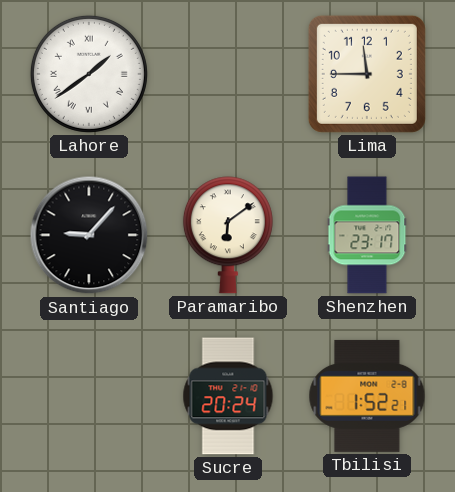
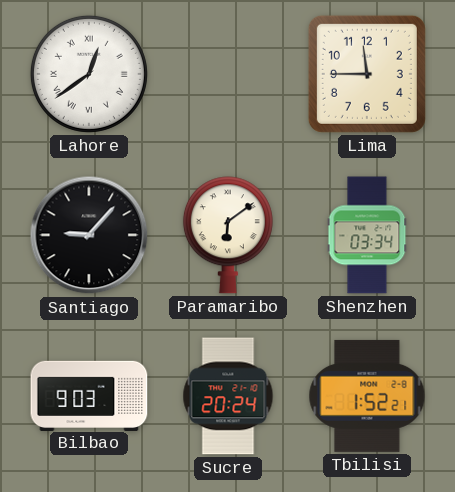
Lahore: 1:39 -> 12:39 (89, 74)
Shenzhen: 23:17 -> 03:34 (367, 235)
Bilbao: none -> 9:03 (89, 395)
